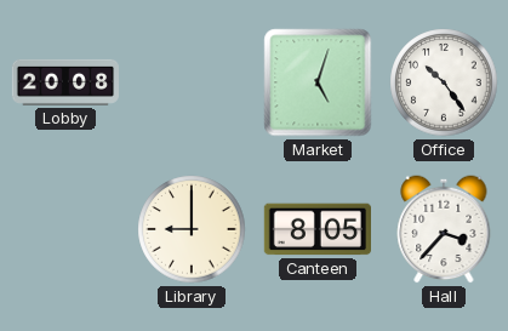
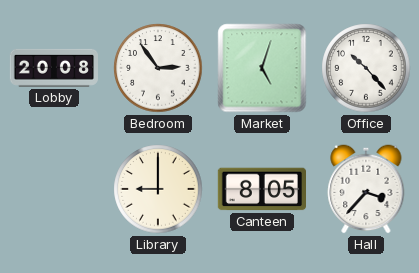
Bedroom: none -> 2:54 (158, 68)
Office: 10:24 -> 10:23 (366, 68)
